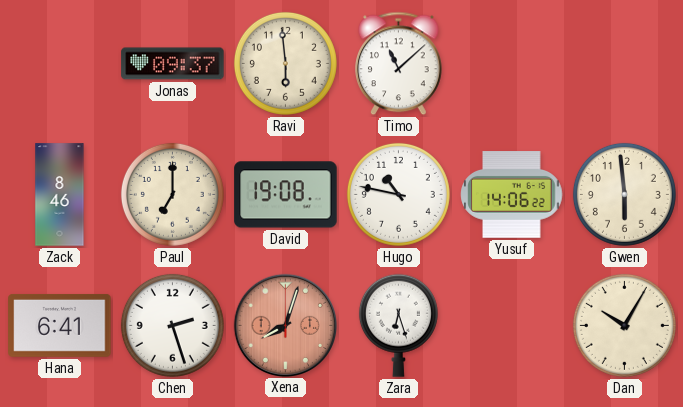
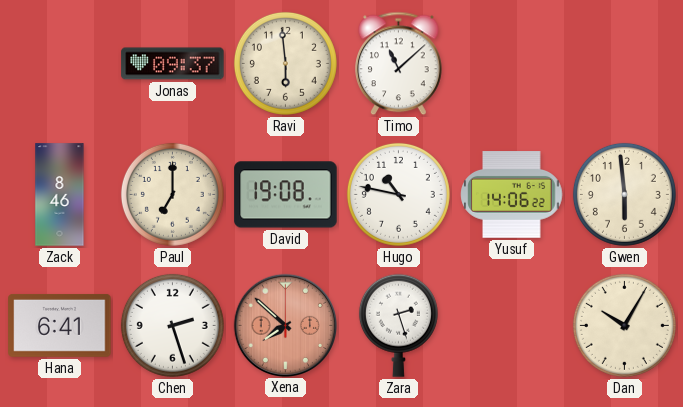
Xena: 8:03 -> 7:52 (285, 325)
Zara: 6:27 -> 2:27 (398, 325)
